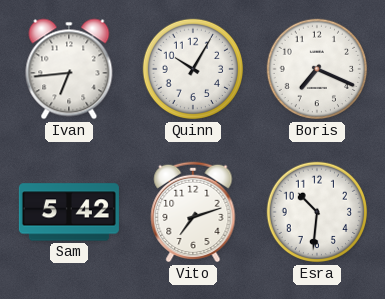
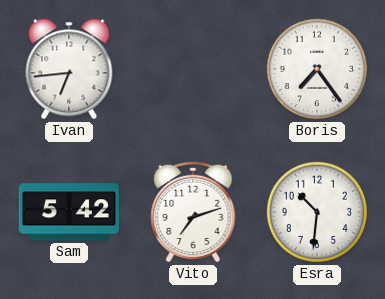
Quinn: 10:05 -> none (193, 69)
Boris: 7:19 -> 7:24 (317, 69)
